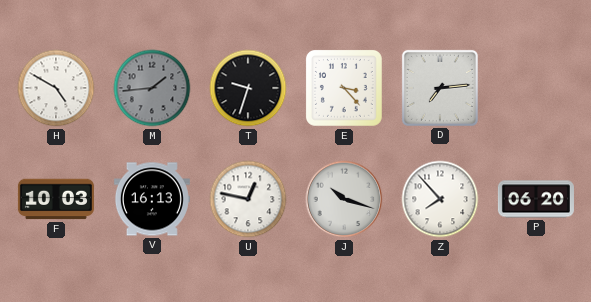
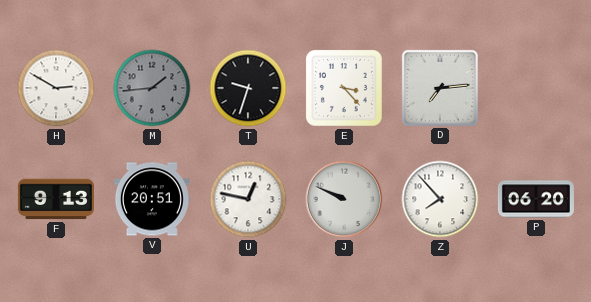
H: 4:50 -> 2:50 (56, 88)
F: 10:03 -> 9:13 (56, 199)
V: 16:13 -> 20:51 (152, 199)
J: 10:18 -> 9:49 (344, 199)
